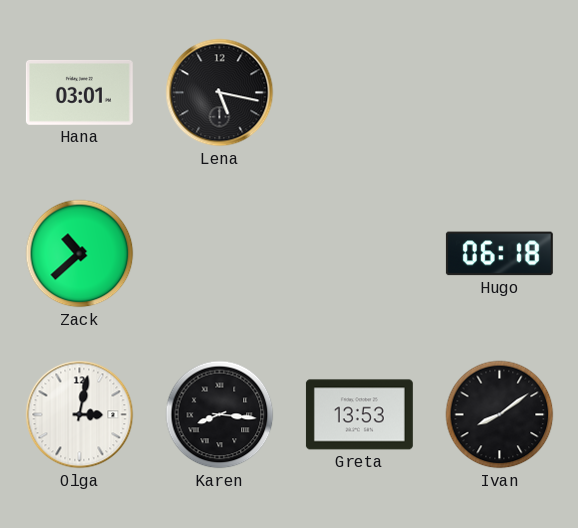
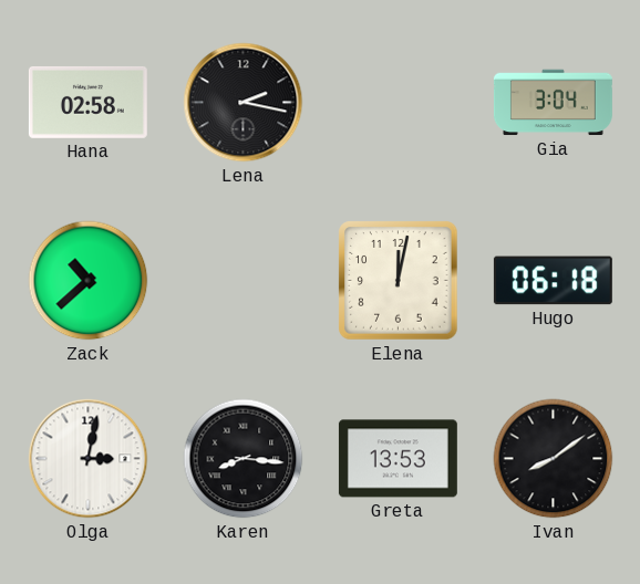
Hana: 03:01 -> 02:58 (87, 102)
Lena: 5:17 -> 2:17 (244, 103)
Gia: none -> 3:04 (553, 103)
Elena: none -> 12:02 (399, 281)
